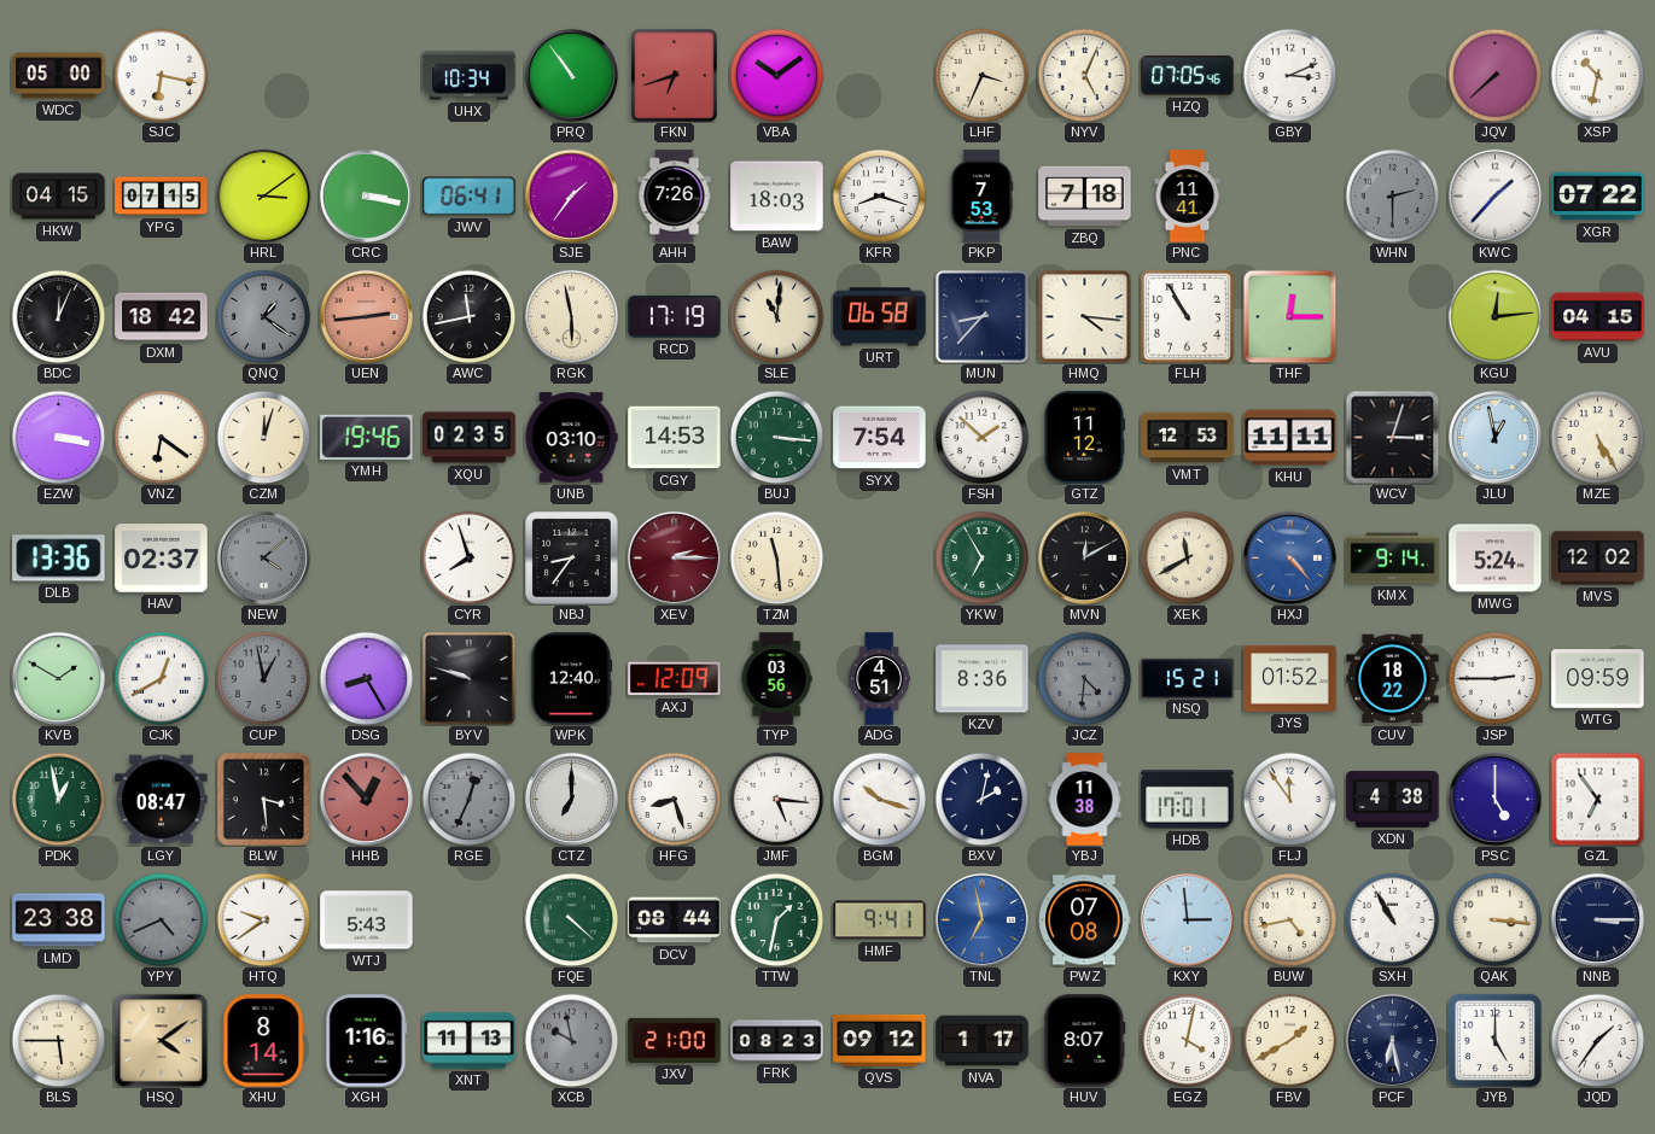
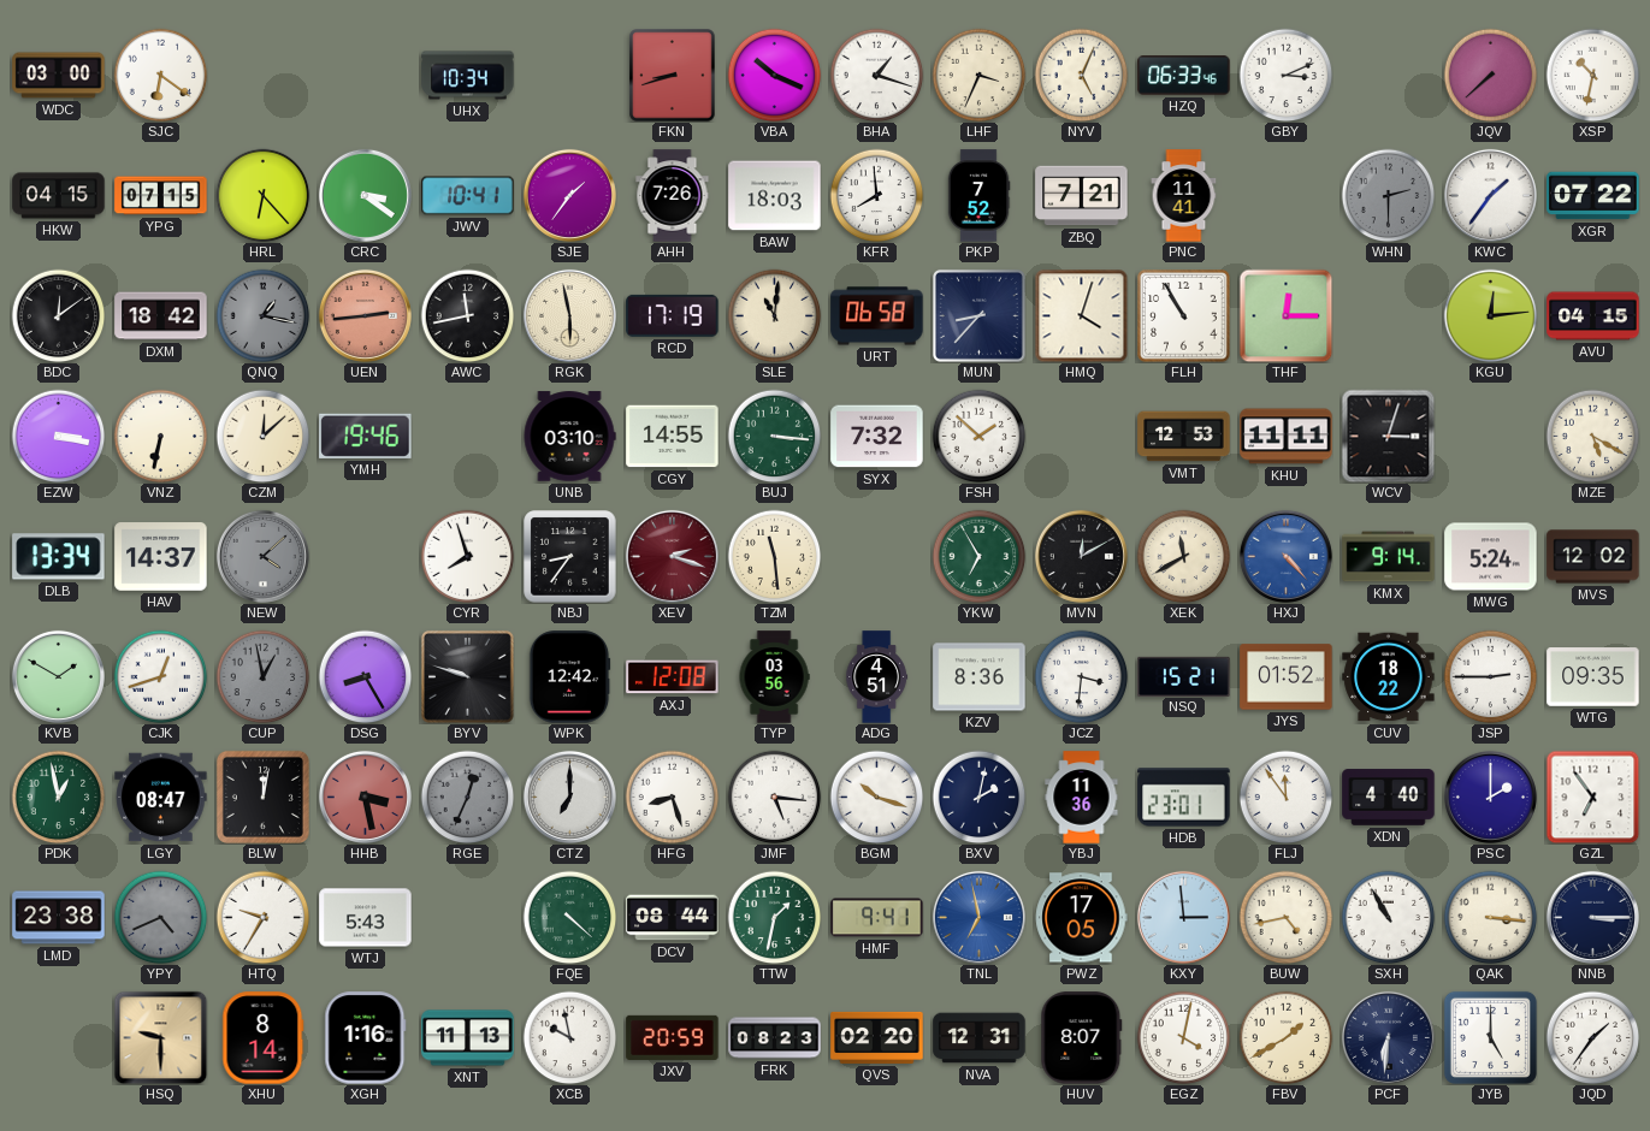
WDC: 05:00 -> 03:00 (59, 76)
SJC: 6:17 -> 6:21 (160, 75)
PRQ: 10:54 -> none (571, 75)
FKN: 6:42 -> 8:42 (673, 76)
VBA: 10:09 -> 10:19 (774, 75)
BHA: none -> 1:18 (876, 75)
HZQ: 07:05 -> 06:33 (1184, 76)
HRL: 3:09 -> 6:23 (262, 195)
CRC: 3:17 -> 3:21 (365, 195)
JWV: 06:41 -> 10:41 (468, 196)
KFR: 8:18 -> 7:59 (876, 195)
PKP: 7:53 -> 7:52 (978, 196)
ZBQ: 7:18 -> 7:21 (1082, 196)
KWC: 1:37 -> 1:36 (1490, 195)
BDC: 12:04 -> 12:09 (58, 315)
QNQ: 1:21 -> 1:17 (262, 315)
HMQ: 4:16 -> 4:03 (1081, 315)
VNZ: 6:21 -> 6:32 (160, 436)
CZM: 12:03 -> 12:08 (262, 436)
XQU: 02:35 -> none (470, 438)
CGY: 14:53 -> 14:55 (673, 437)
SYX: 7:54 -> 7:32 (877, 437)
GTZ: 11:12 -> none (1084, 438)
JLU: 12:58 -> none (1494, 437)
MZE: 5:25 -> 5:20 (1592, 436)
DLB: 13:36 -> 13:34 (59, 557)
HAV: 02:37 -> 14:37 (161, 557)
XEV: 2:15 -> 2:18 (672, 556)
CJK: 12:40 -> 12:42 (160, 676)
WPK: 12:40 -> 12:42 (569, 677)
AXJ: 12:09 -> 12:08 (673, 677)
JCZ: 4:31 -> 3:31 (1081, 676)
JCZ dial: grey -> white (1081, 676)
WTG: 09:59 -> 09:35 (1593, 677)
BLW: 3:29 -> 12:02 (262, 797)
HHB: 12:53 -> 3:28 (365, 797)
YBJ: 11:38 -> 11:36 (1082, 798)
HDB: 17:01 -> 23:01 (1184, 798)
XDN: 4:38 -> 4:40 (1389, 798)
PSC: 5:00 -> 2:00 (1490, 797)
HTQ: 9:39 -> 9:35 (262, 917)
PWZ: 07:08 -> 17:05 (1082, 918)
BLS: 5:45 -> none (58, 1040)
HSQ: 4:09 -> 9:30 (160, 1037)
XCB dial: grey -> white (569, 1037)
JXV: 21:00 -> 20:59 (673, 1037)
QVS: 09:12 -> 02:20 (877, 1037)
NVA: 1:17 -> 12:31 (980, 1038)
PCF: 6:28 -> 6:31 (1388, 1037)
